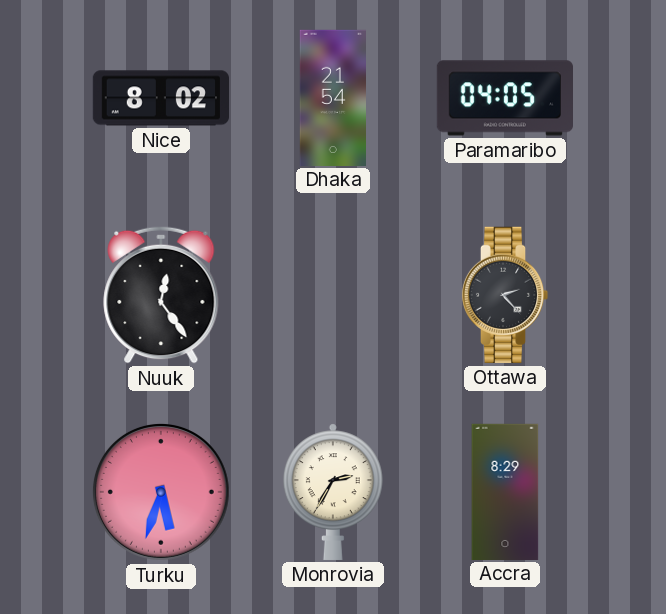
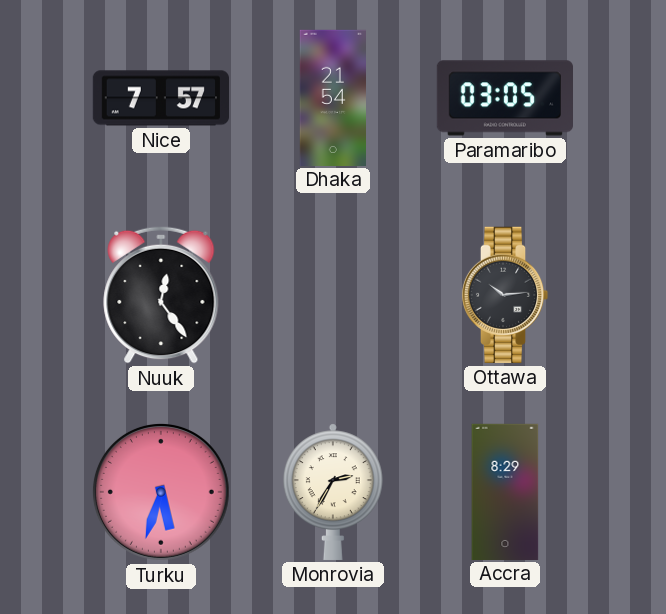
Nice: 8:02 -> 7:57 (160, 98)
Paramaribo: 04:05 -> 03:05 (504, 98)
Ottawa: 2:23 -> 10:14 (505, 295)
